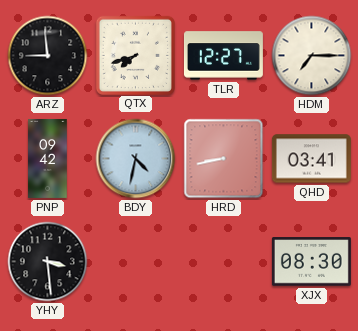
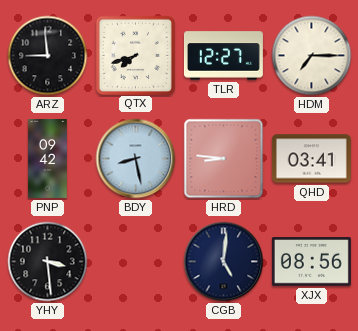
BDY: 4:32 -> 8:28 (136, 159)
HRD: 8:43 -> 8:46 (224, 159)
CGB: none -> 5:01 (224, 262)
XJX: 08:30 -> 08:56 (311, 262)
